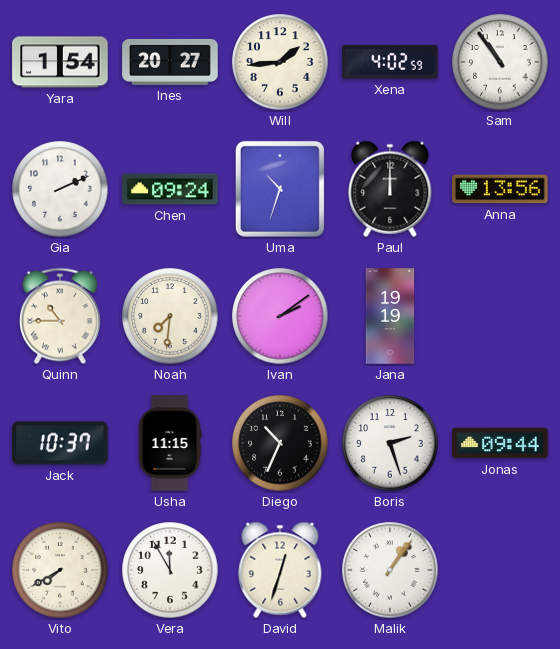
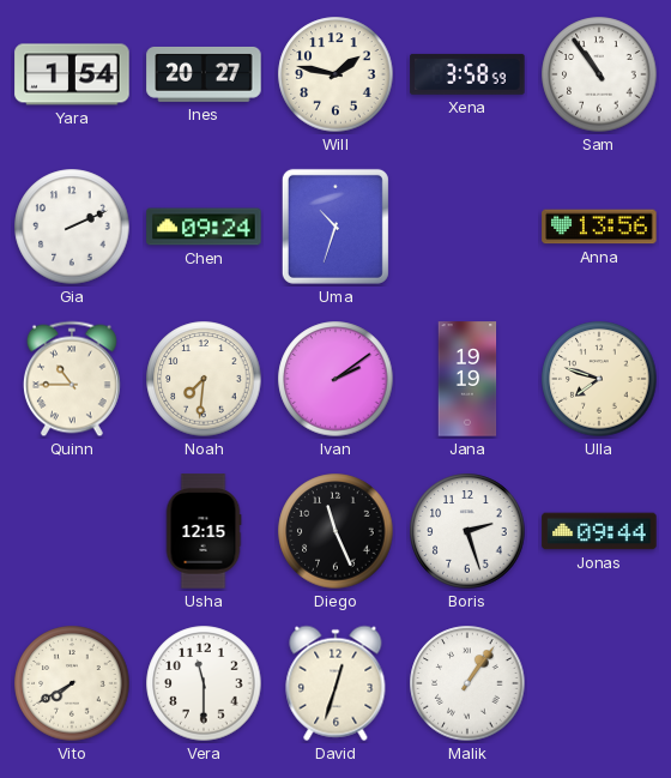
Will: 1:44 -> 1:47 (335, 74)
Xena: 4:02 -> 3:58 (467, 74)
Paul: 12:00 -> none (390, 189)
Ulla: none -> 7:48 (599, 379)
Jack: 10:37 -> none (60, 443)
Usha: 11:15 -> 12:15 (204, 531)
Diego: 10:34 -> 11:26 (335, 531)
Vera: 11:55 -> 11:30 (204, 683)
